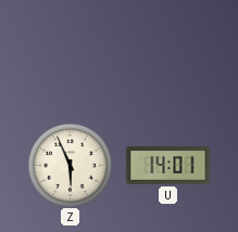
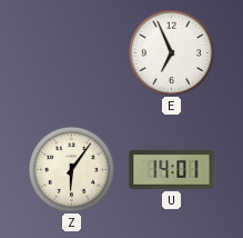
E: none -> 6:56 (171, 52)
Z: 5:56 -> 6:06 (71, 169)
